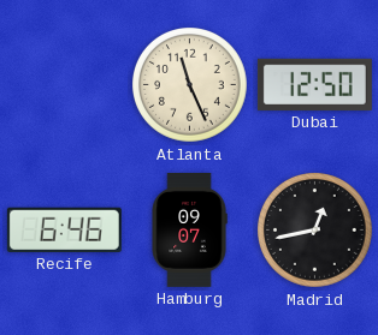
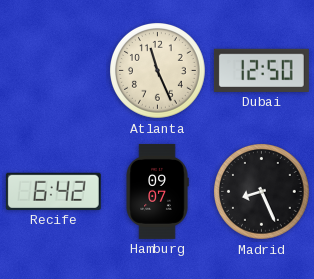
Recife: 6:46 -> 6:42 (53, 191)
Madrid: 12:43 -> 8:26 (262, 192)
